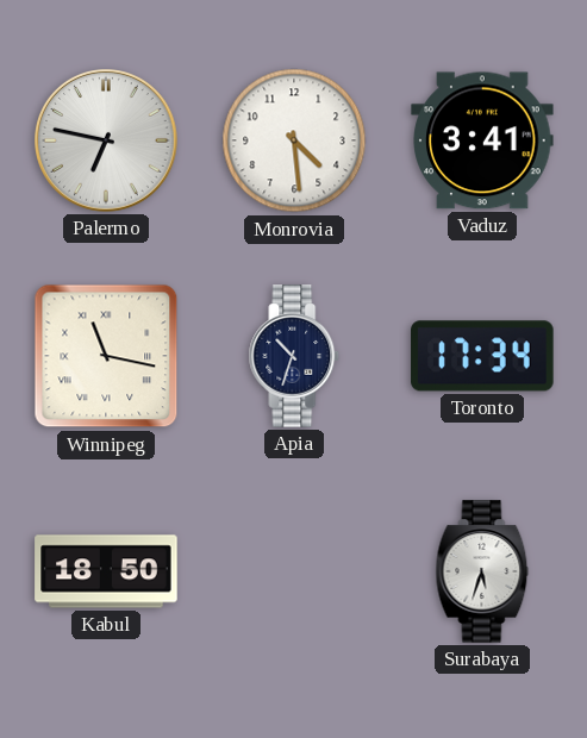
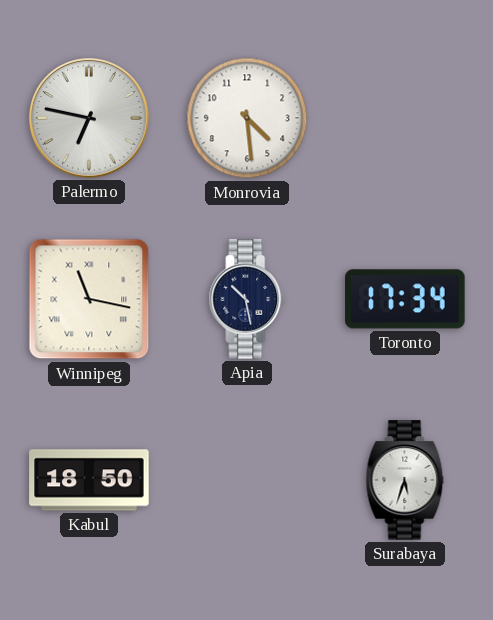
Vaduz: 3:41 -> none (482, 140)
Apia: 10:33 -> 10:28 (247, 299)
